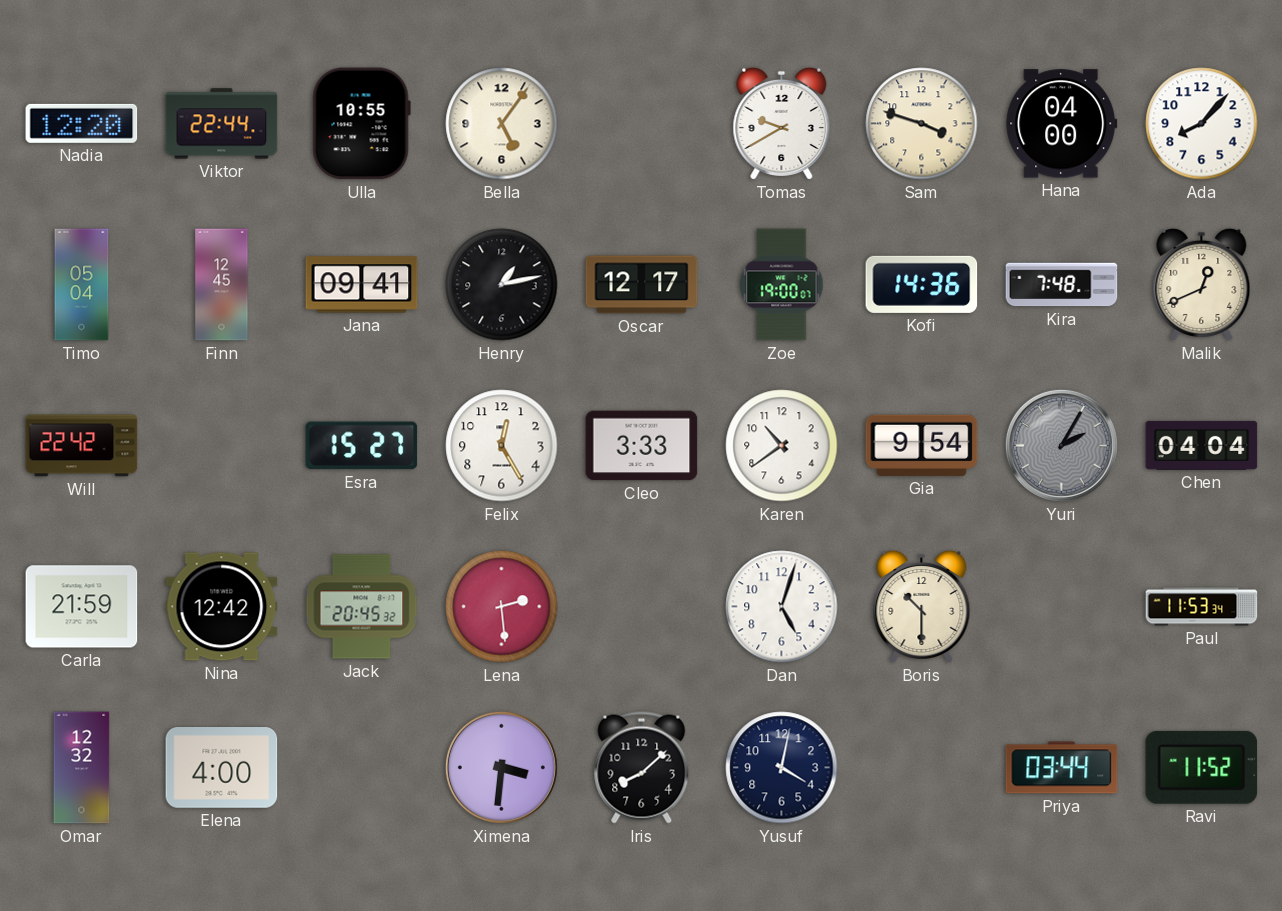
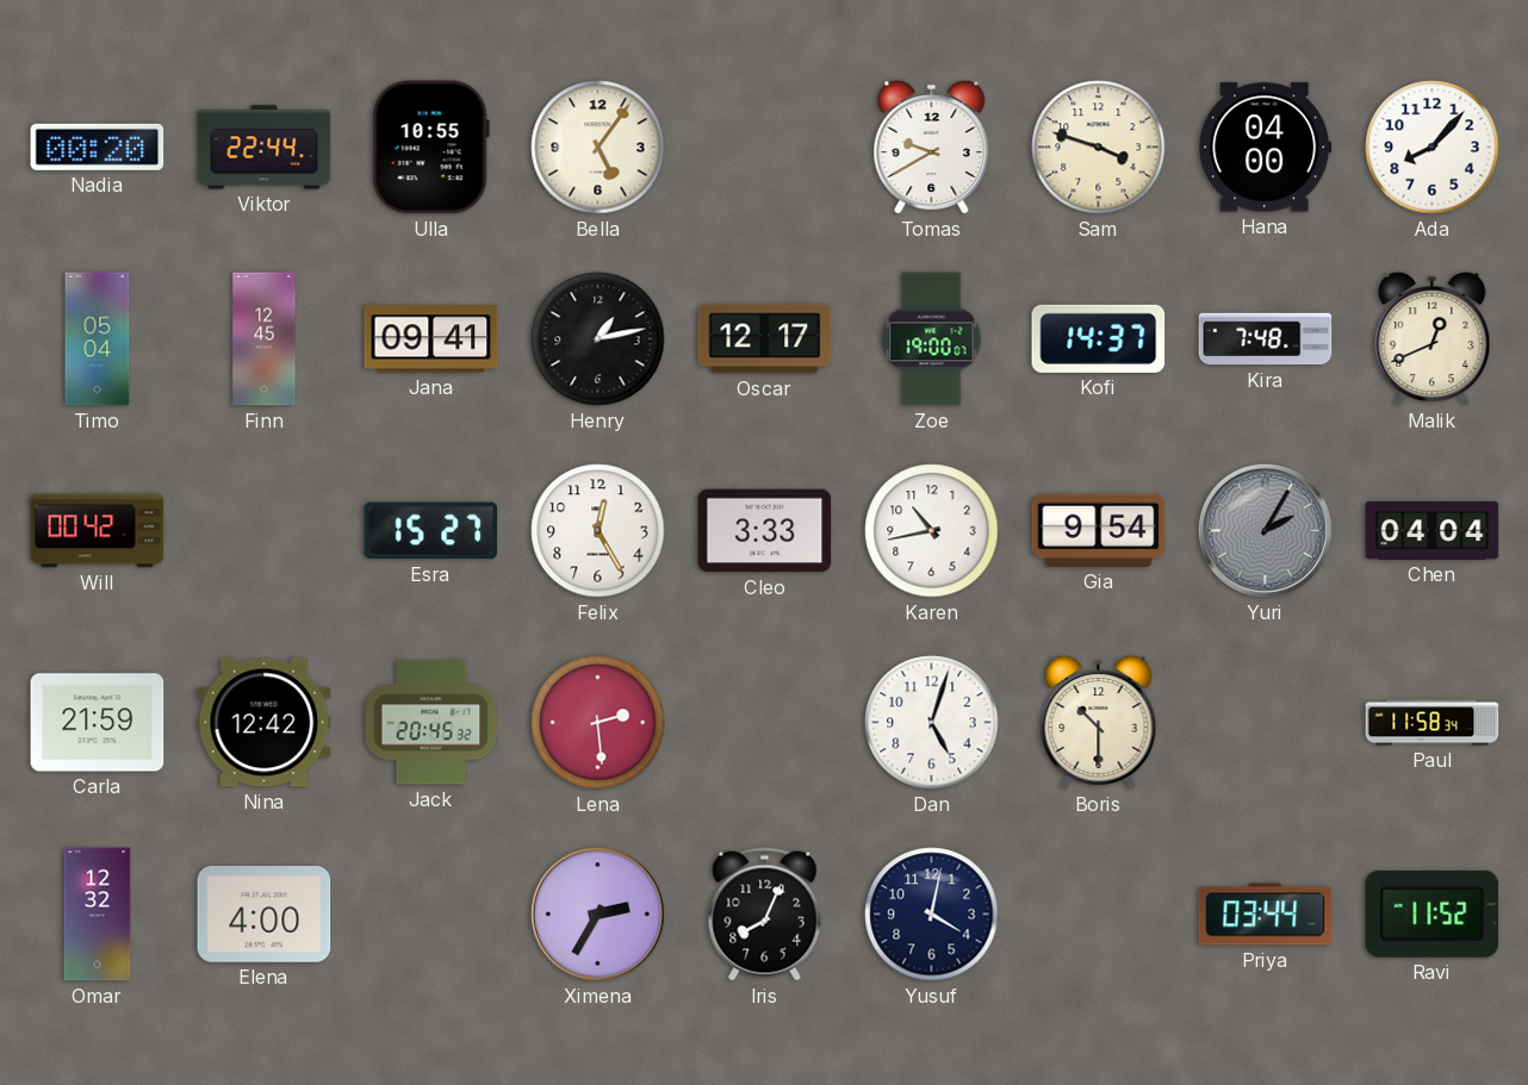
Nadia: 12:20 -> 00:20 (98, 146)
Kofi: 14:36 -> 14:37 (1099, 338)
Will: 22:42 -> 00:42 (98, 531)
Karen: 10:39 -> 10:43 (932, 531)
Paul: 11:53 -> 11:58 (1433, 723)
Ximena: 3:31 -> 2:35 (597, 913)
Iris: 8:08 -> 8:04 (765, 915)
